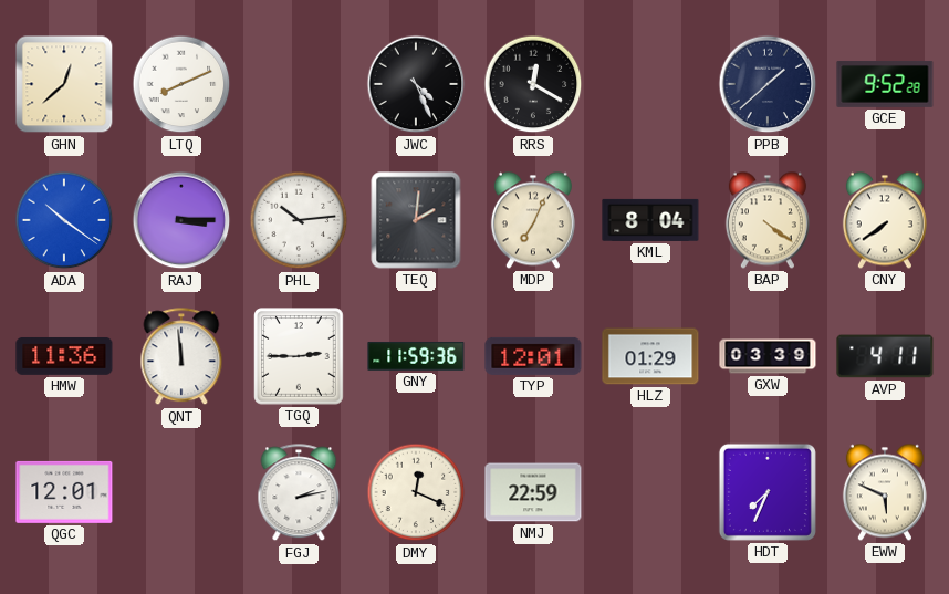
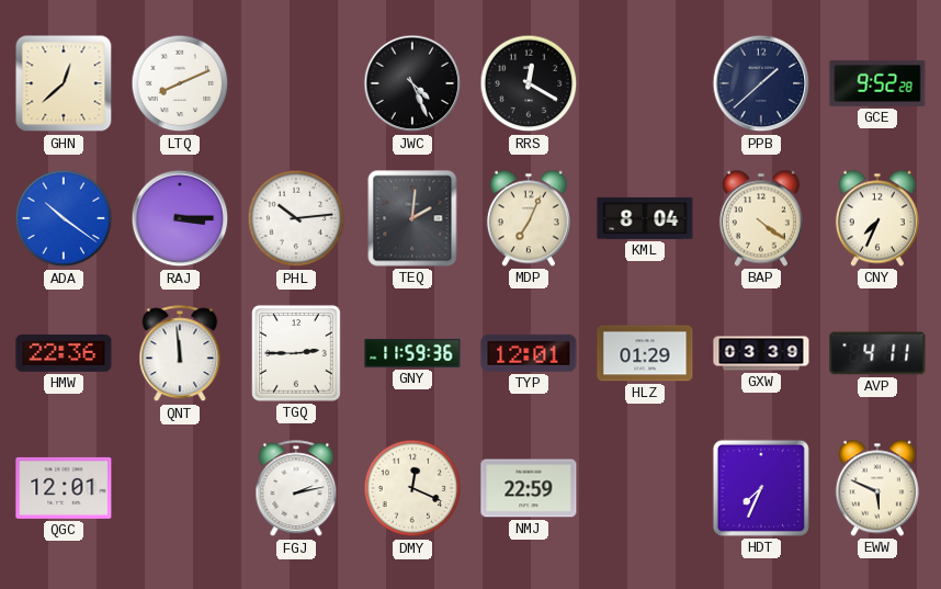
CNY: 7:39 -> 7:34 (877, 218)
HMW: 11:36 -> 22:36 (64, 353)
